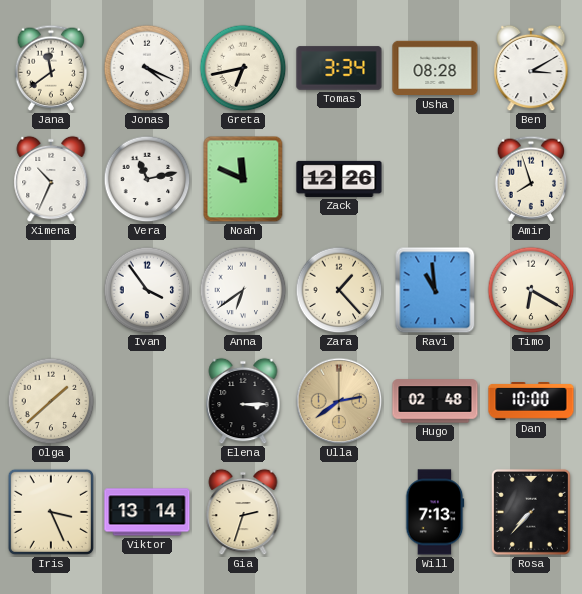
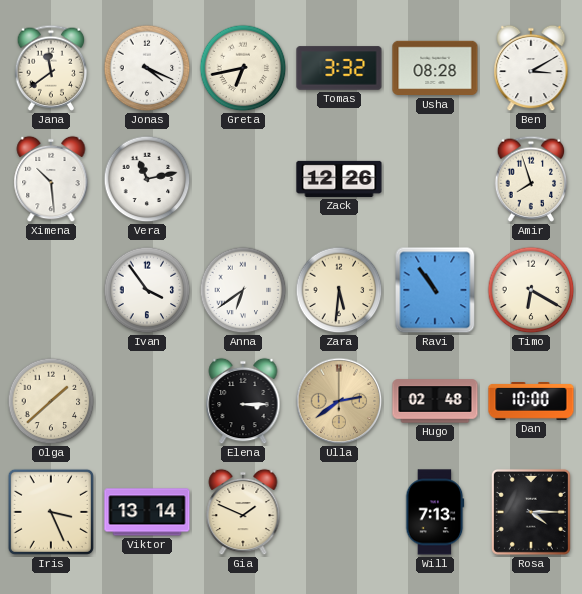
Tomas: 3:34 -> 3:32 (339, 68)
Ximena: 10:34 -> 10:29 (51, 179)
Noah: 11:49 -> none (243, 179)
Zara: 1:23 -> 5:31 (339, 290)
Ravi: 10:59 -> 10:54 (435, 290)
Gia: 2:33 -> 1:49 (243, 512)
Rosa: 7:37 -> 4:15 (531, 512)
